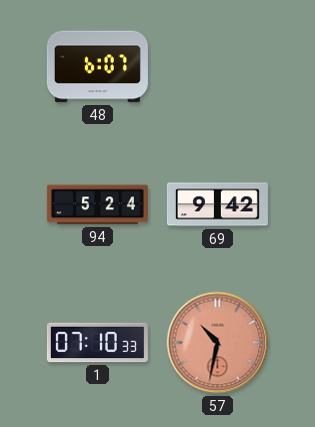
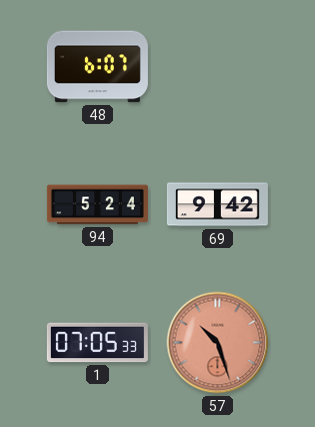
1: 07:10 -> 07:05 (97, 343)
57: 10:32 -> 10:27 (218, 343)
